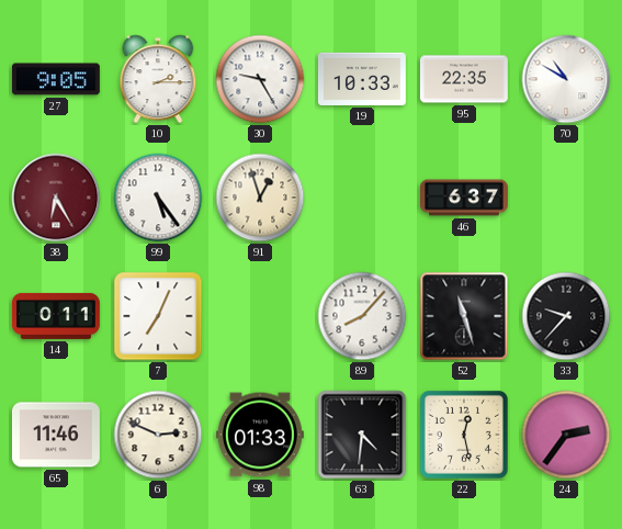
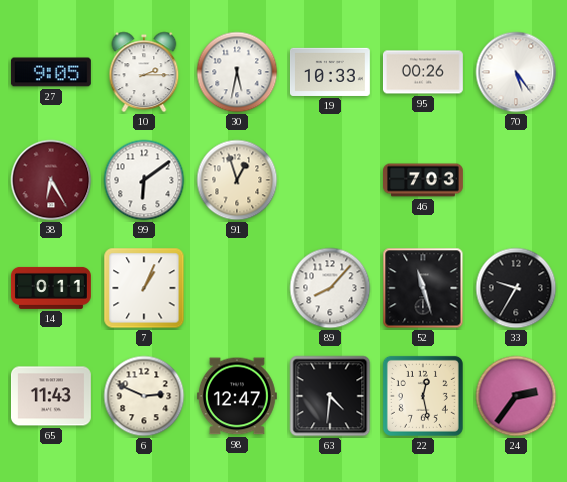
30: 9:25 -> 5:32 (237, 72)
95: 22:35 -> 00:26 (423, 72)
70: 10:50 -> 5:24 (516, 72)
99: 5:24 -> 6:09 (144, 180)
46: 6:37 -> 7:03 (424, 180)
7: 7:04 -> 1:04 (144, 288)
33: 9:37 -> 9:35 (516, 288)
65: 11:46 -> 11:43 (51, 396)
98: 01:33 -> 12:47 (237, 396)
